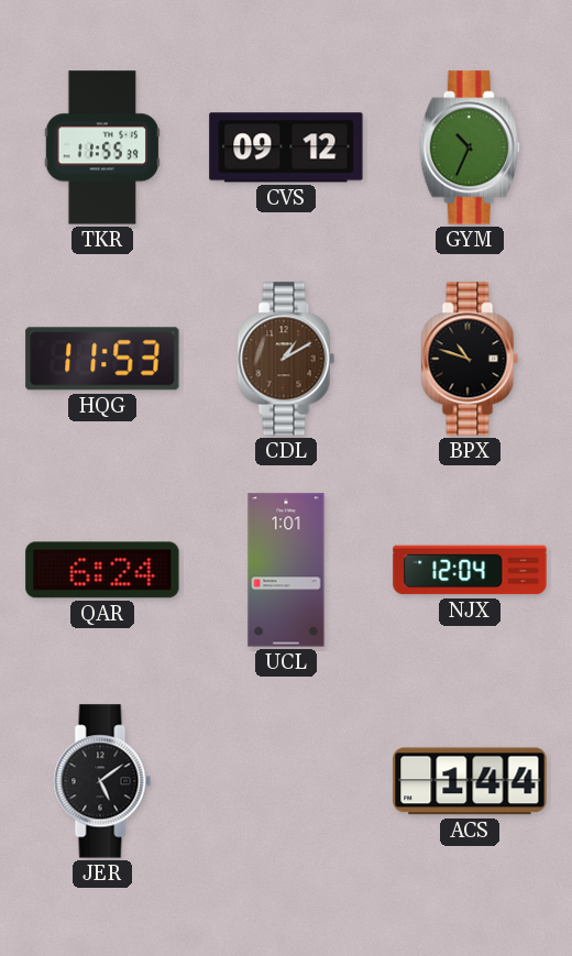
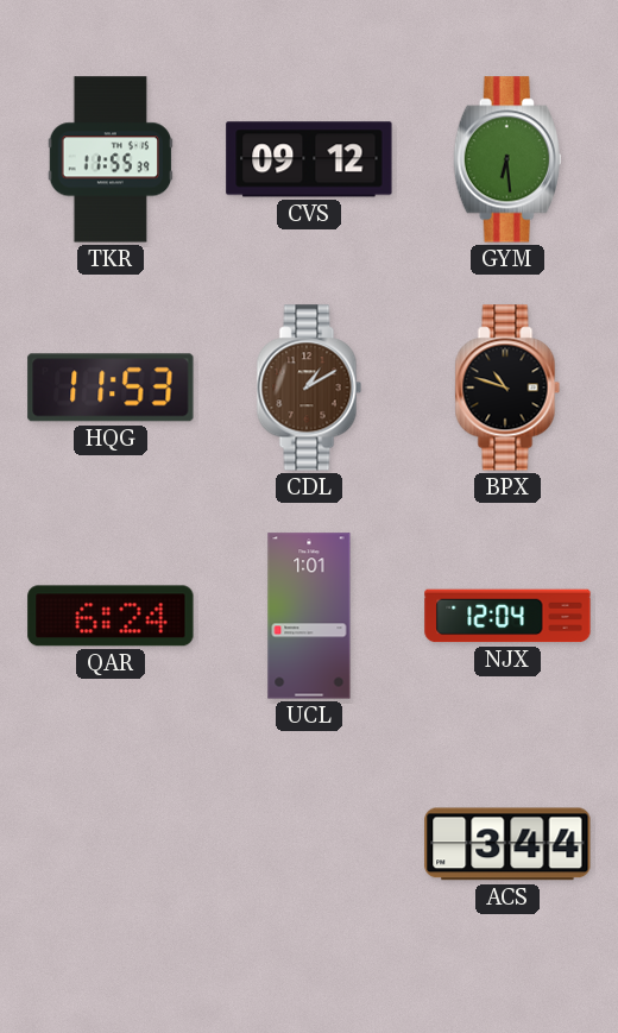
GYM: 10:34 -> 6:29 (507, 159)
JER: 5:09 -> none (102, 781)
ACS: 1:44 -> 3:44 (507, 844)
